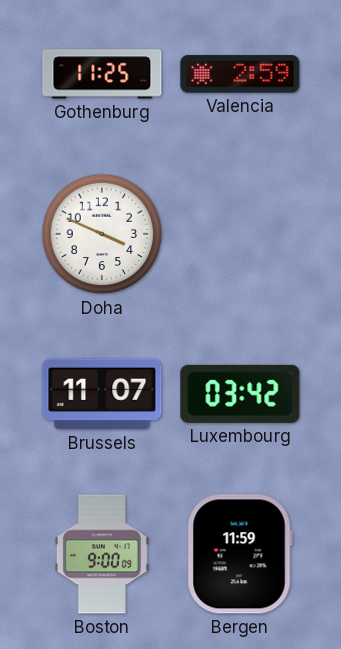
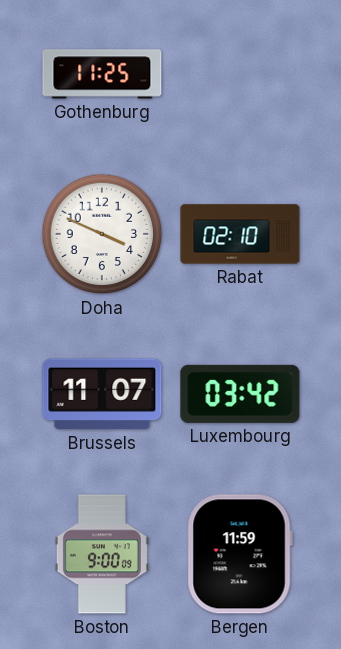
Valencia: 2:59 -> none (240, 74)
Rabat: none -> 02:10 (240, 234)
